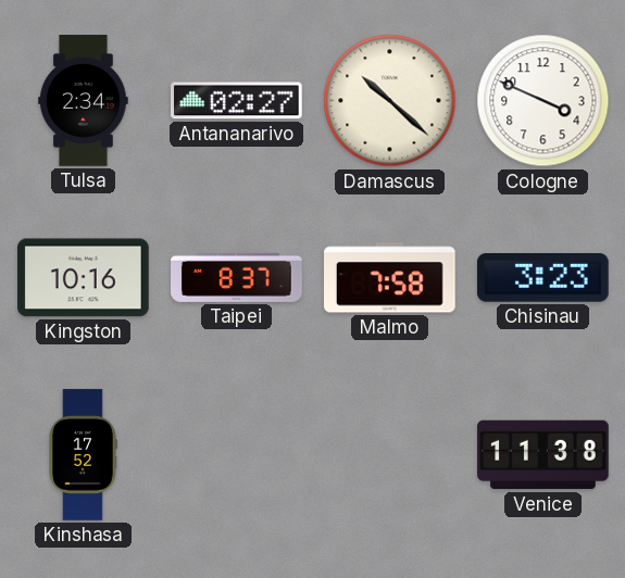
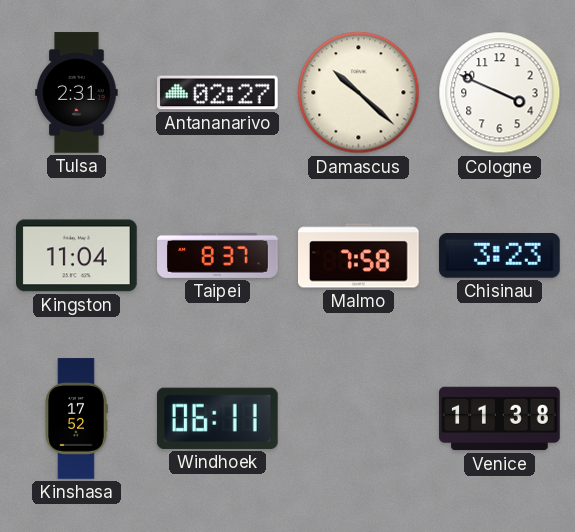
Tulsa: 2:34 -> 2:31 (77, 93)
Kingston: 10:16 -> 11:04 (77, 256)
Windhoek: none -> 06:11 (217, 418)
